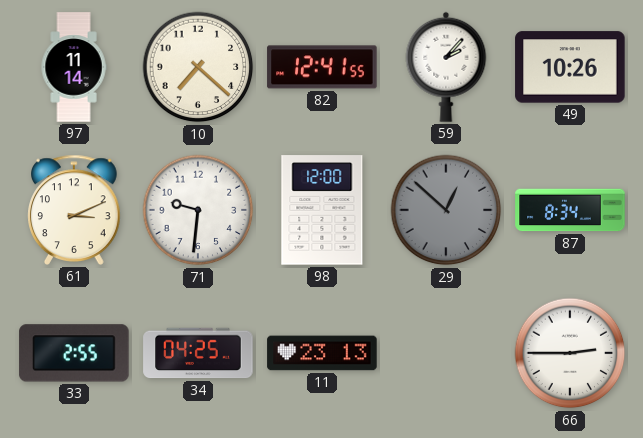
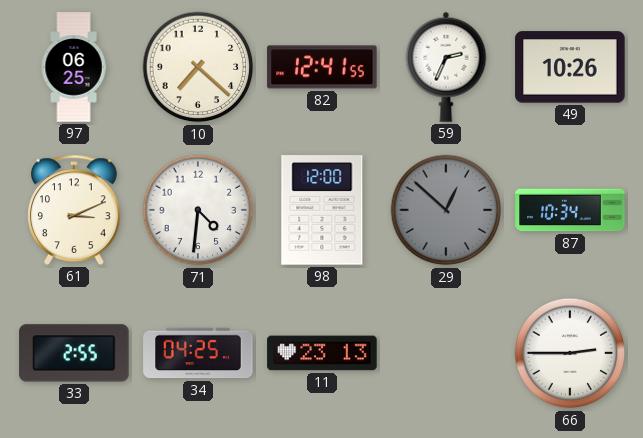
97: 11:14 -> 06:25 (74, 67)
59: 2:07 -> 2:34 (446, 67)
71: 9:31 -> 4:31 (198, 210)
87: 8:34 -> 10:34 (570, 210)
